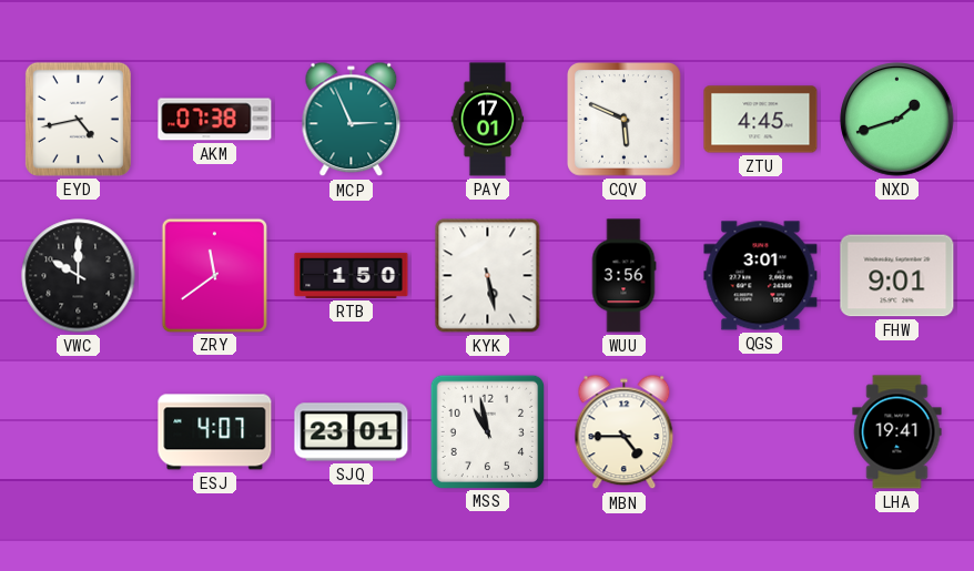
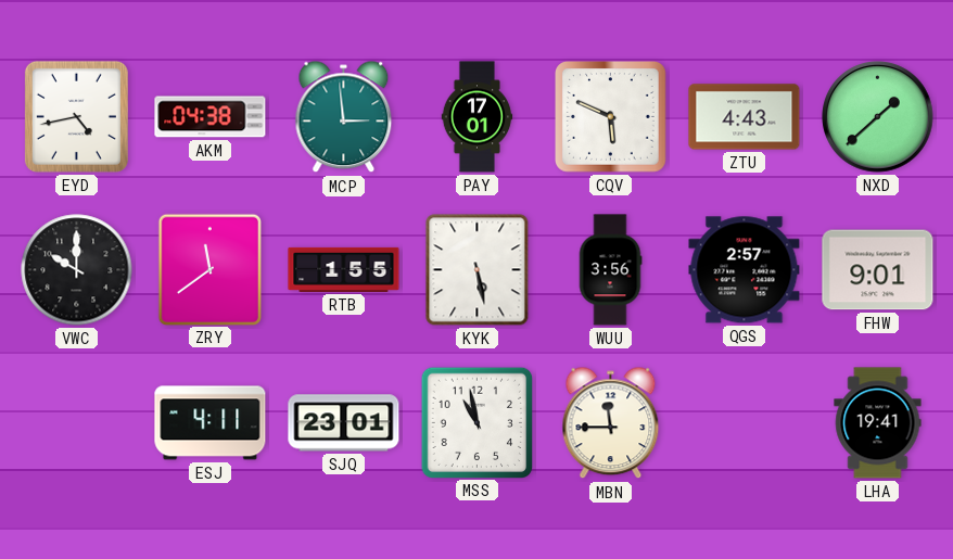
AKM: 07:38 -> 04:38 (211, 117)
MCP: 2:56 -> 2:59 (344, 117)
ZTU: 4:45 -> 4:43 (745, 117)
NXD: 1:42 -> 1:38 (878, 117)
RTB: 1:50 -> 1:55 (344, 269)
QGS: 3:01 -> 2:57 (745, 270)
ESJ: 4:07 -> 4:11 (211, 423)
MBN: 4:45 -> 11:45 (611, 423)
